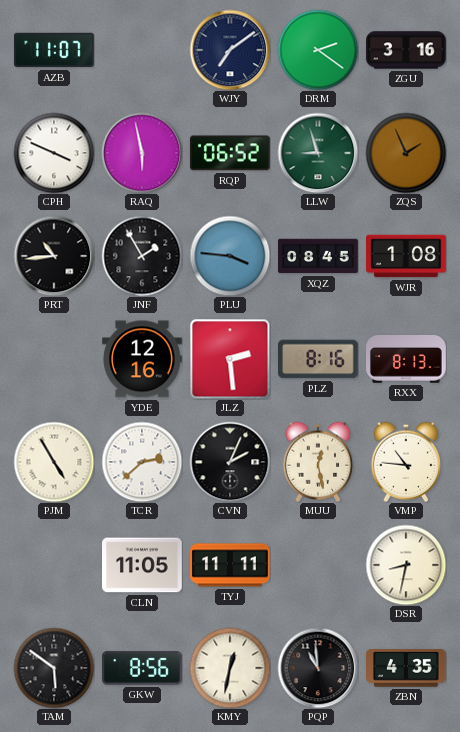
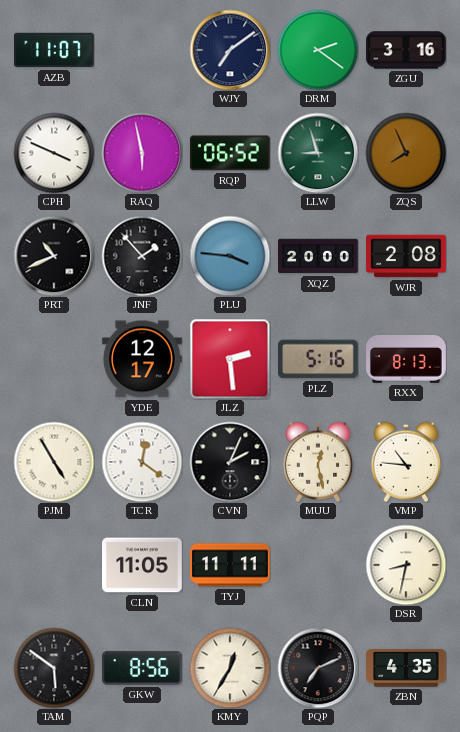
ZQS: 1:56 -> 7:56 (406, 153)
PRT: 10:44 -> 10:41 (54, 256)
JNF: 1:55 -> 1:53 (142, 256)
XQZ: 08:45 -> 20:00 (318, 256)
WJR: 1:08 -> 2:08 (406, 256)
YDE: 12:16 -> 12:17 (143, 359)
PLZ: 8:16 -> 5:16 (318, 359)
TCR: 2:38 -> 12:21 (142, 462)
KMY: 12:32 -> 12:35 (230, 668)
PQP: 10:59 -> 7:11 (318, 668)
